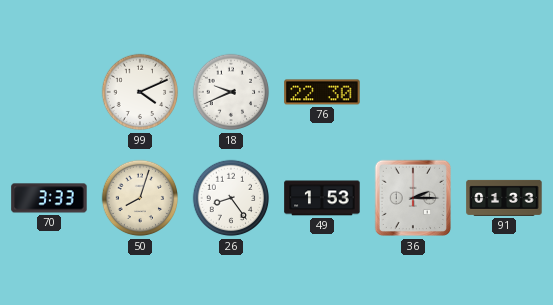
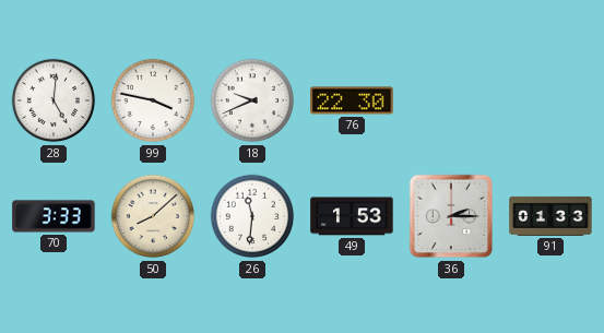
28: none -> 5:01 (54, 100)
99: 4:11 -> 3:47 (153, 100)
50: 8:03 -> 8:08 (153, 216)
26: 8:24 -> 11:31 (252, 216)
